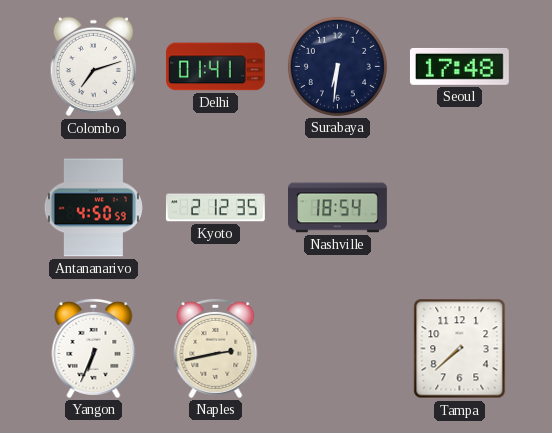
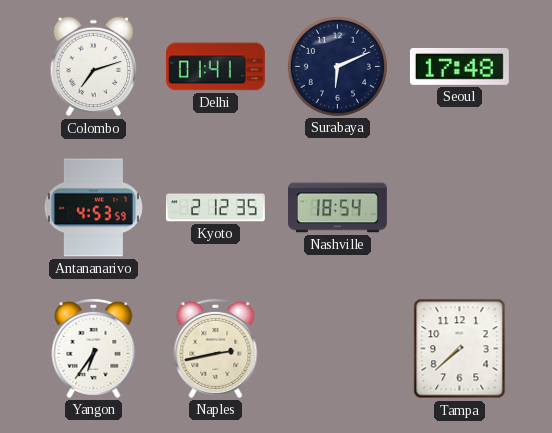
Surabaya: 6:31 -> 6:11 (337, 66)
Antananarivo: 4:50 -> 4:53 (93, 208)
Yangon: 6:34 -> 6:36 (94, 348)
